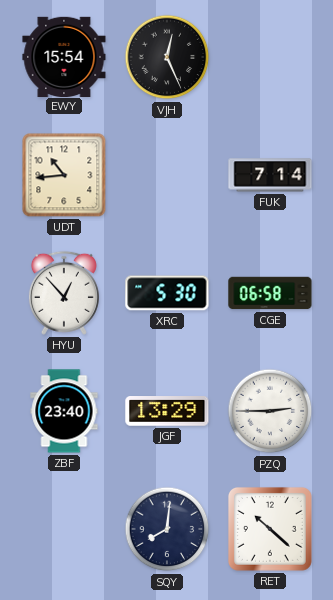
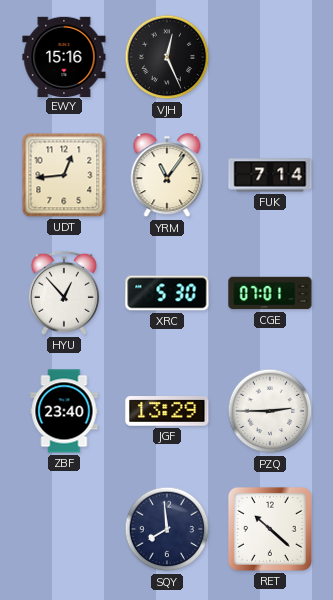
EWY: 15:54 -> 15:16 (64, 56)
UDT: 10:44 -> 12:44 (64, 175)
YRM: none -> 11:06 (167, 176)
CGE: 06:58 -> 07:01 (270, 293)
SQY: 8:01 -> 7:59 (167, 529)
